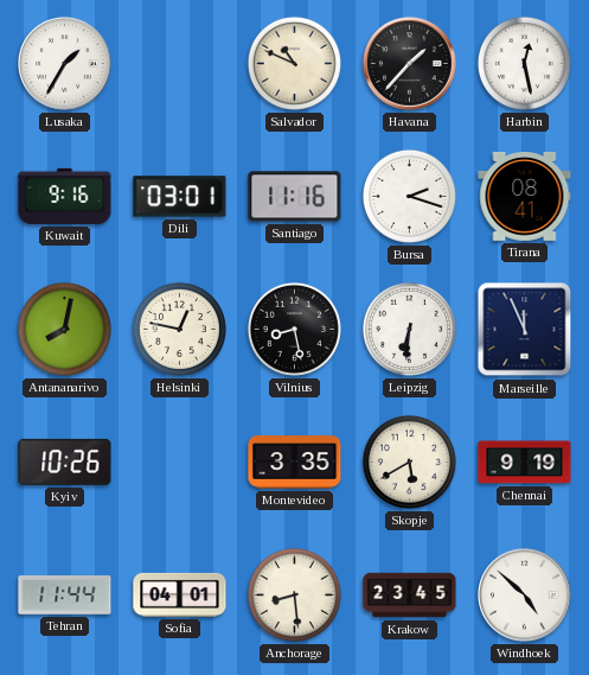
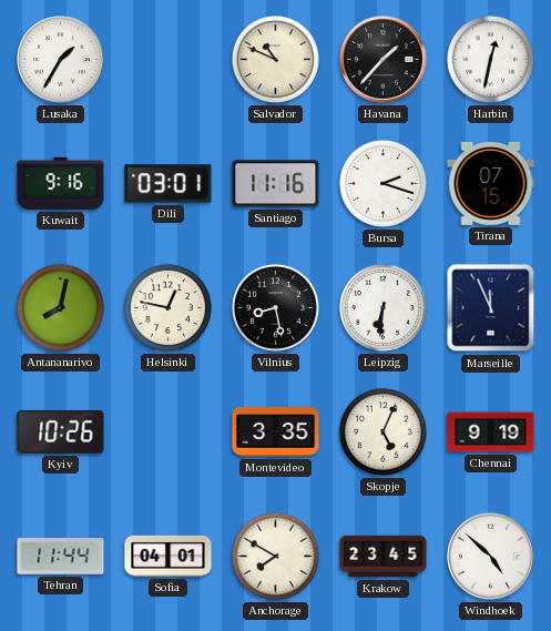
Harbin: 12:28 -> 12:32 (490, 59)
Tirana: 08:41 -> 07:15 (491, 184)
Skopje: 5:40 -> 5:04 (382, 431)
Anchorage: 8:29 -> 7:50 (275, 556)
